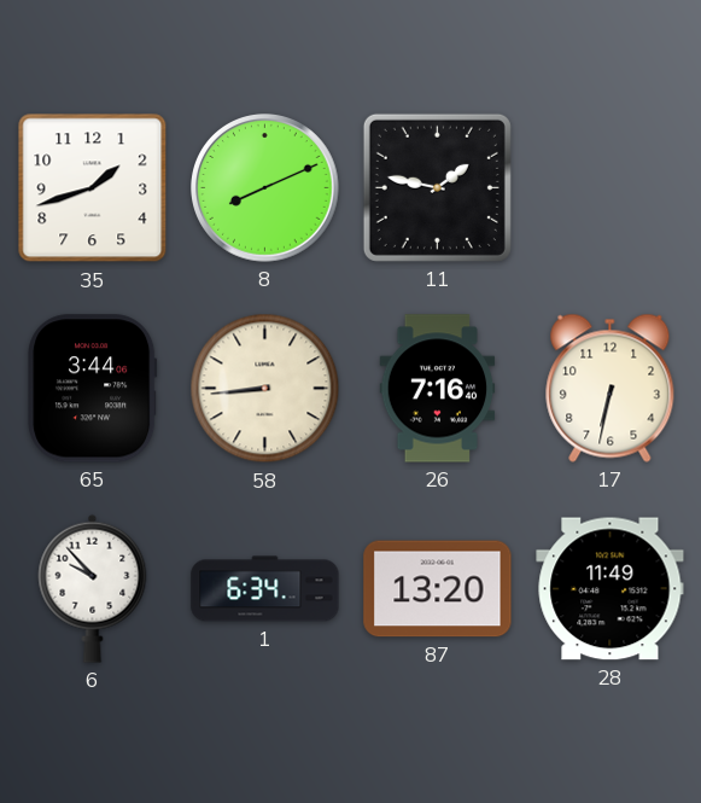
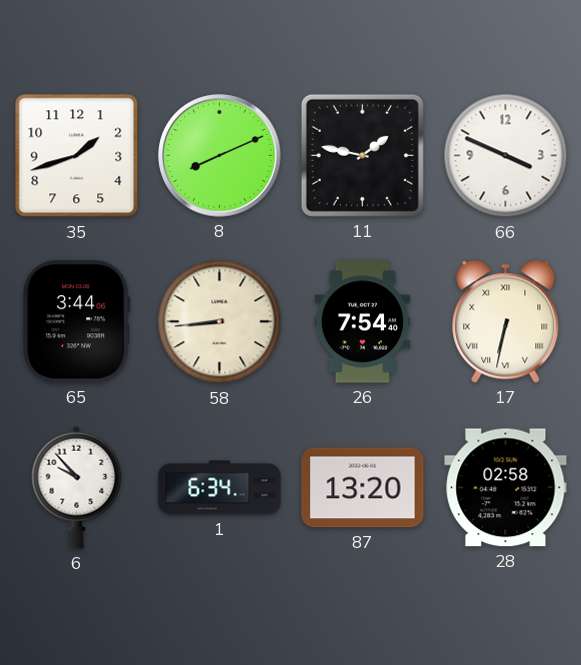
66: none -> 3:49 (506, 156)
26: 7:16 -> 7:54 (363, 322)
17 numerals: Arabic -> Roman (506, 321)
28: 11:49 -> 02:58 (506, 488)
